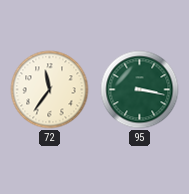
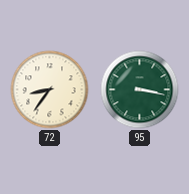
72: 11:36 -> 8:36 (50, 90)
